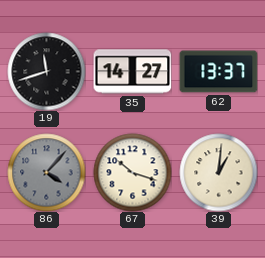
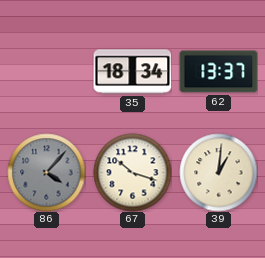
19: 11:42 -> none (46, 71)
35: 14:27 -> 18:34 (132, 72)
